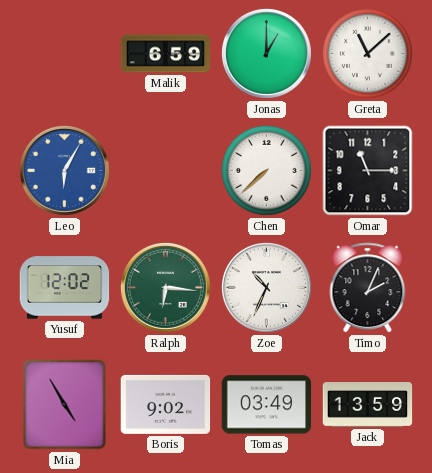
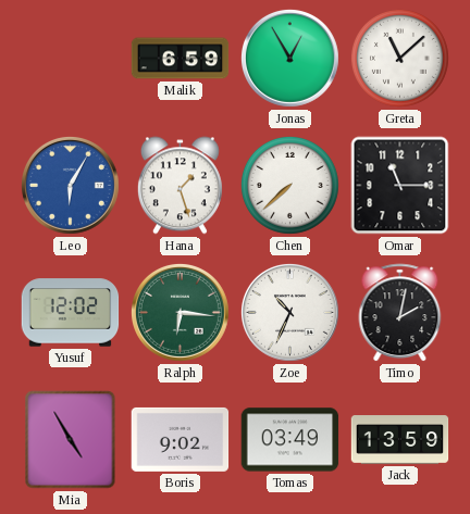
Jonas: 1:00 -> 12:55 (289, 58)
Hana: none -> 1:27 (180, 186)
Timo: 2:04 -> 2:02 (400, 313)
